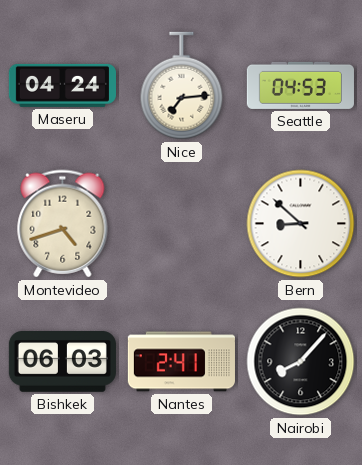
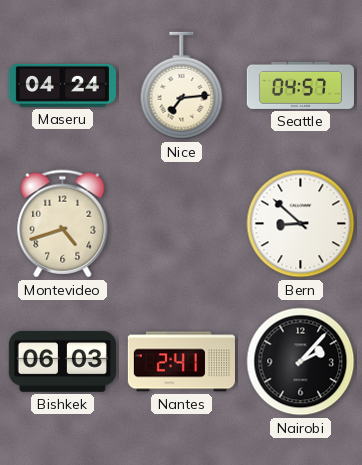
Seattle: 04:53 -> 04:57 (300, 85)
Nairobi: 8:07 -> 2:07 (301, 362)
